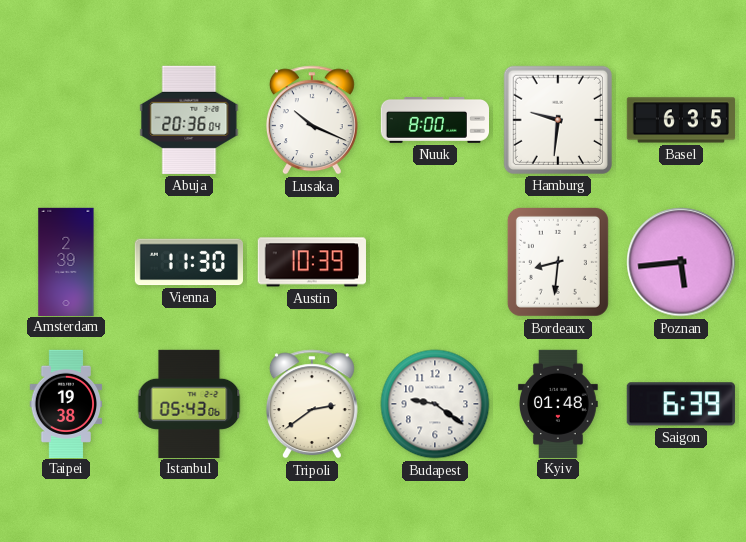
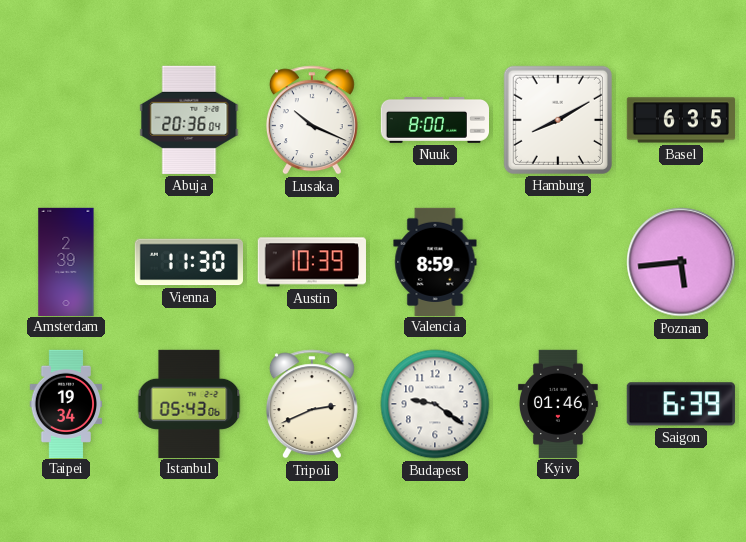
Hamburg: 9:31 -> 8:10 (558, 120)
Valencia: none -> 8:59 (435, 261)
Bordeaux: 8:31 -> none (558, 262)
Taipei: 19:38 -> 19:34 (66, 403)
Tripoli: 2:39 -> 2:41 (312, 404)
Kyiv: 01:48 -> 01:46 (558, 403)
